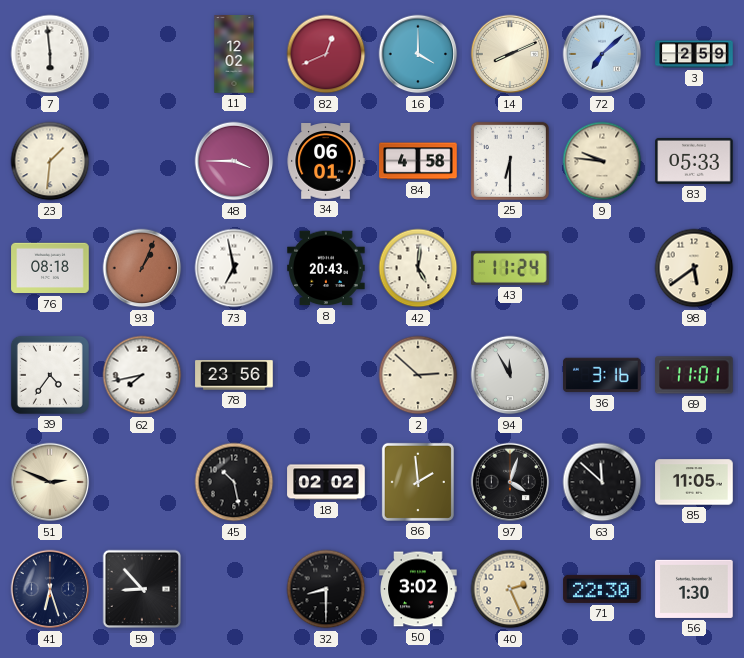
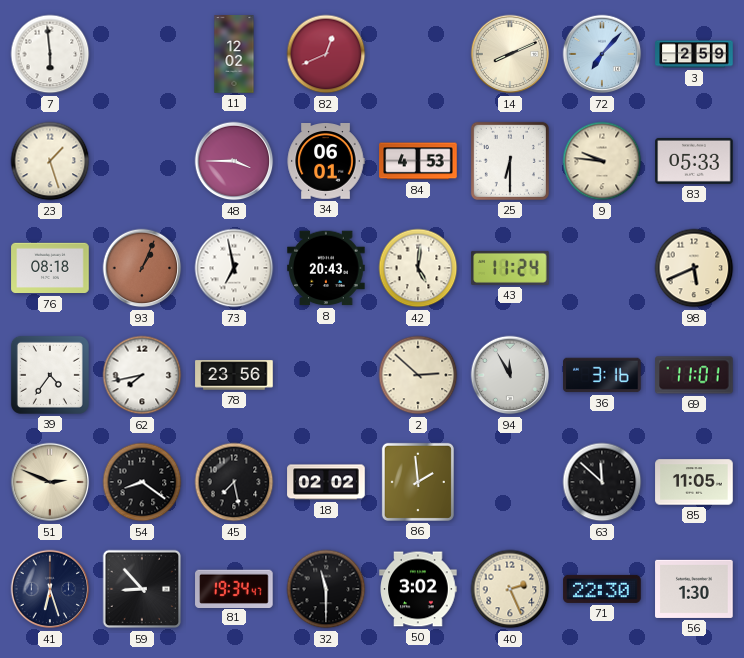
16: 4:00 -> none (418, 54)
72: 7:08 -> 7:07 (602, 54)
23: 1:31 -> 1:27 (50, 161)
84: 4:58 -> 4:53 (418, 161)
98: 5:39 -> 5:41 (694, 268)
54: none -> 8:21 (142, 482)
45: 10:28 -> 7:28 (234, 482)
97: 4:03 -> none (510, 482)
81: none -> 19:34 (234, 588)
32: 8:30 -> 11:30 (326, 589)
